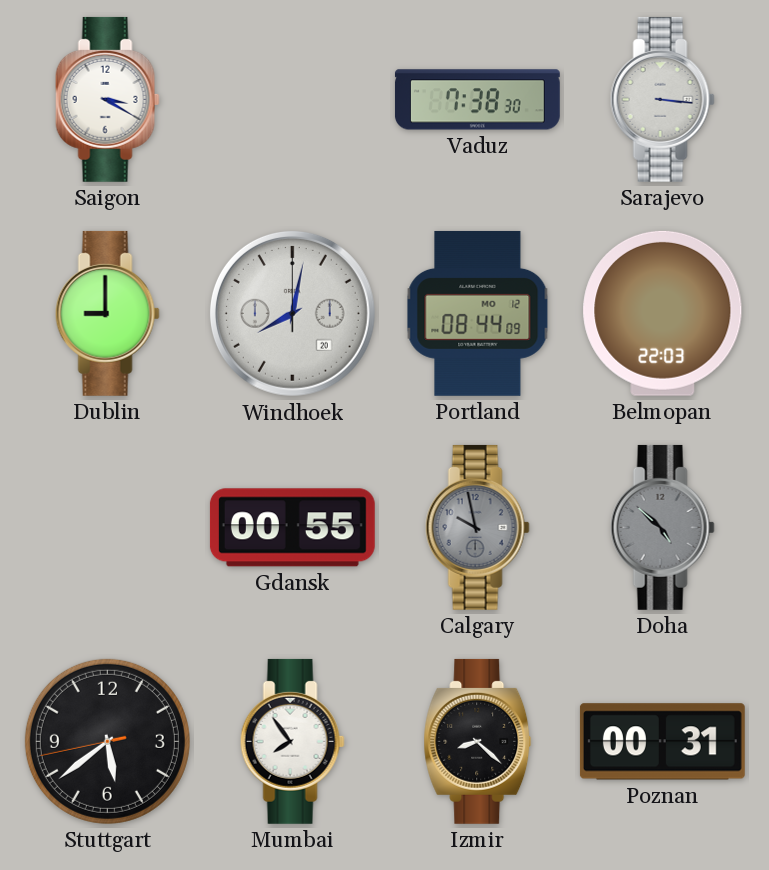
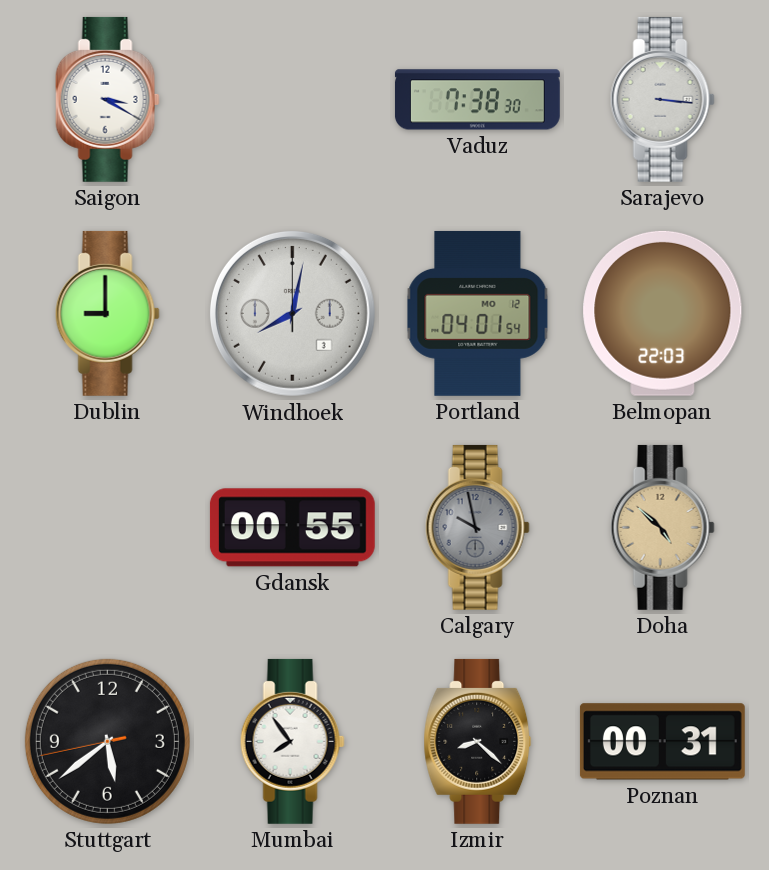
Windhoek date: 20 -> 3 (292, 313)
Portland: 08:44 -> 04:01 (478, 313)
Doha dial: grey -> champagne (662, 527)
